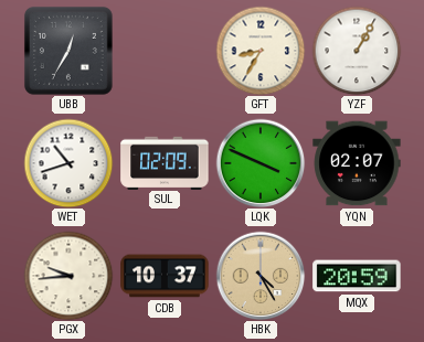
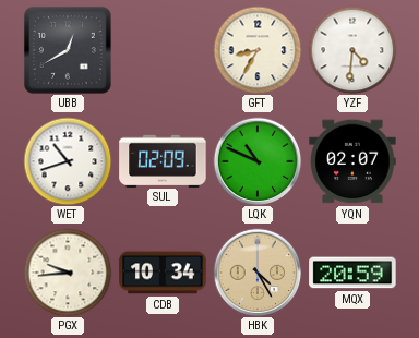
UBB: 12:35 -> 12:40 (68, 50)
YZF: 1:05 -> 4:31 (352, 50)
LQK: 3:49 -> 10:49 (258, 161)
CDB: 10:37 -> 10:34 (163, 273)
